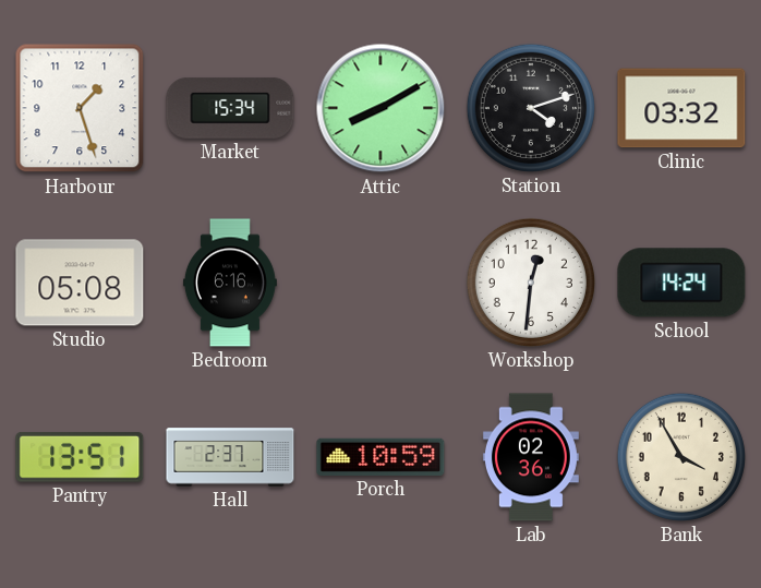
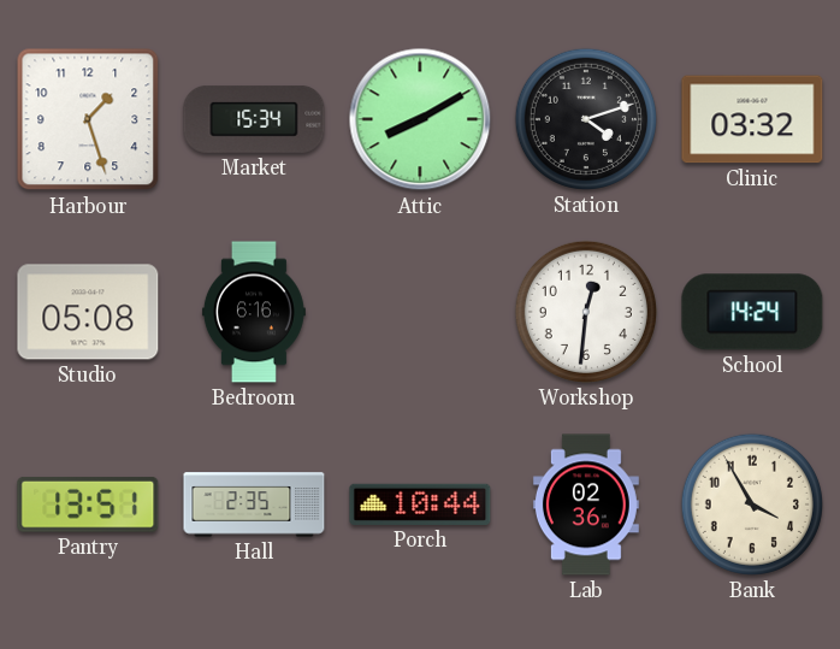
Hall: 2:37 -> 2:35 (254, 505)
Porch: 10:59 -> 10:44 (420, 505)
